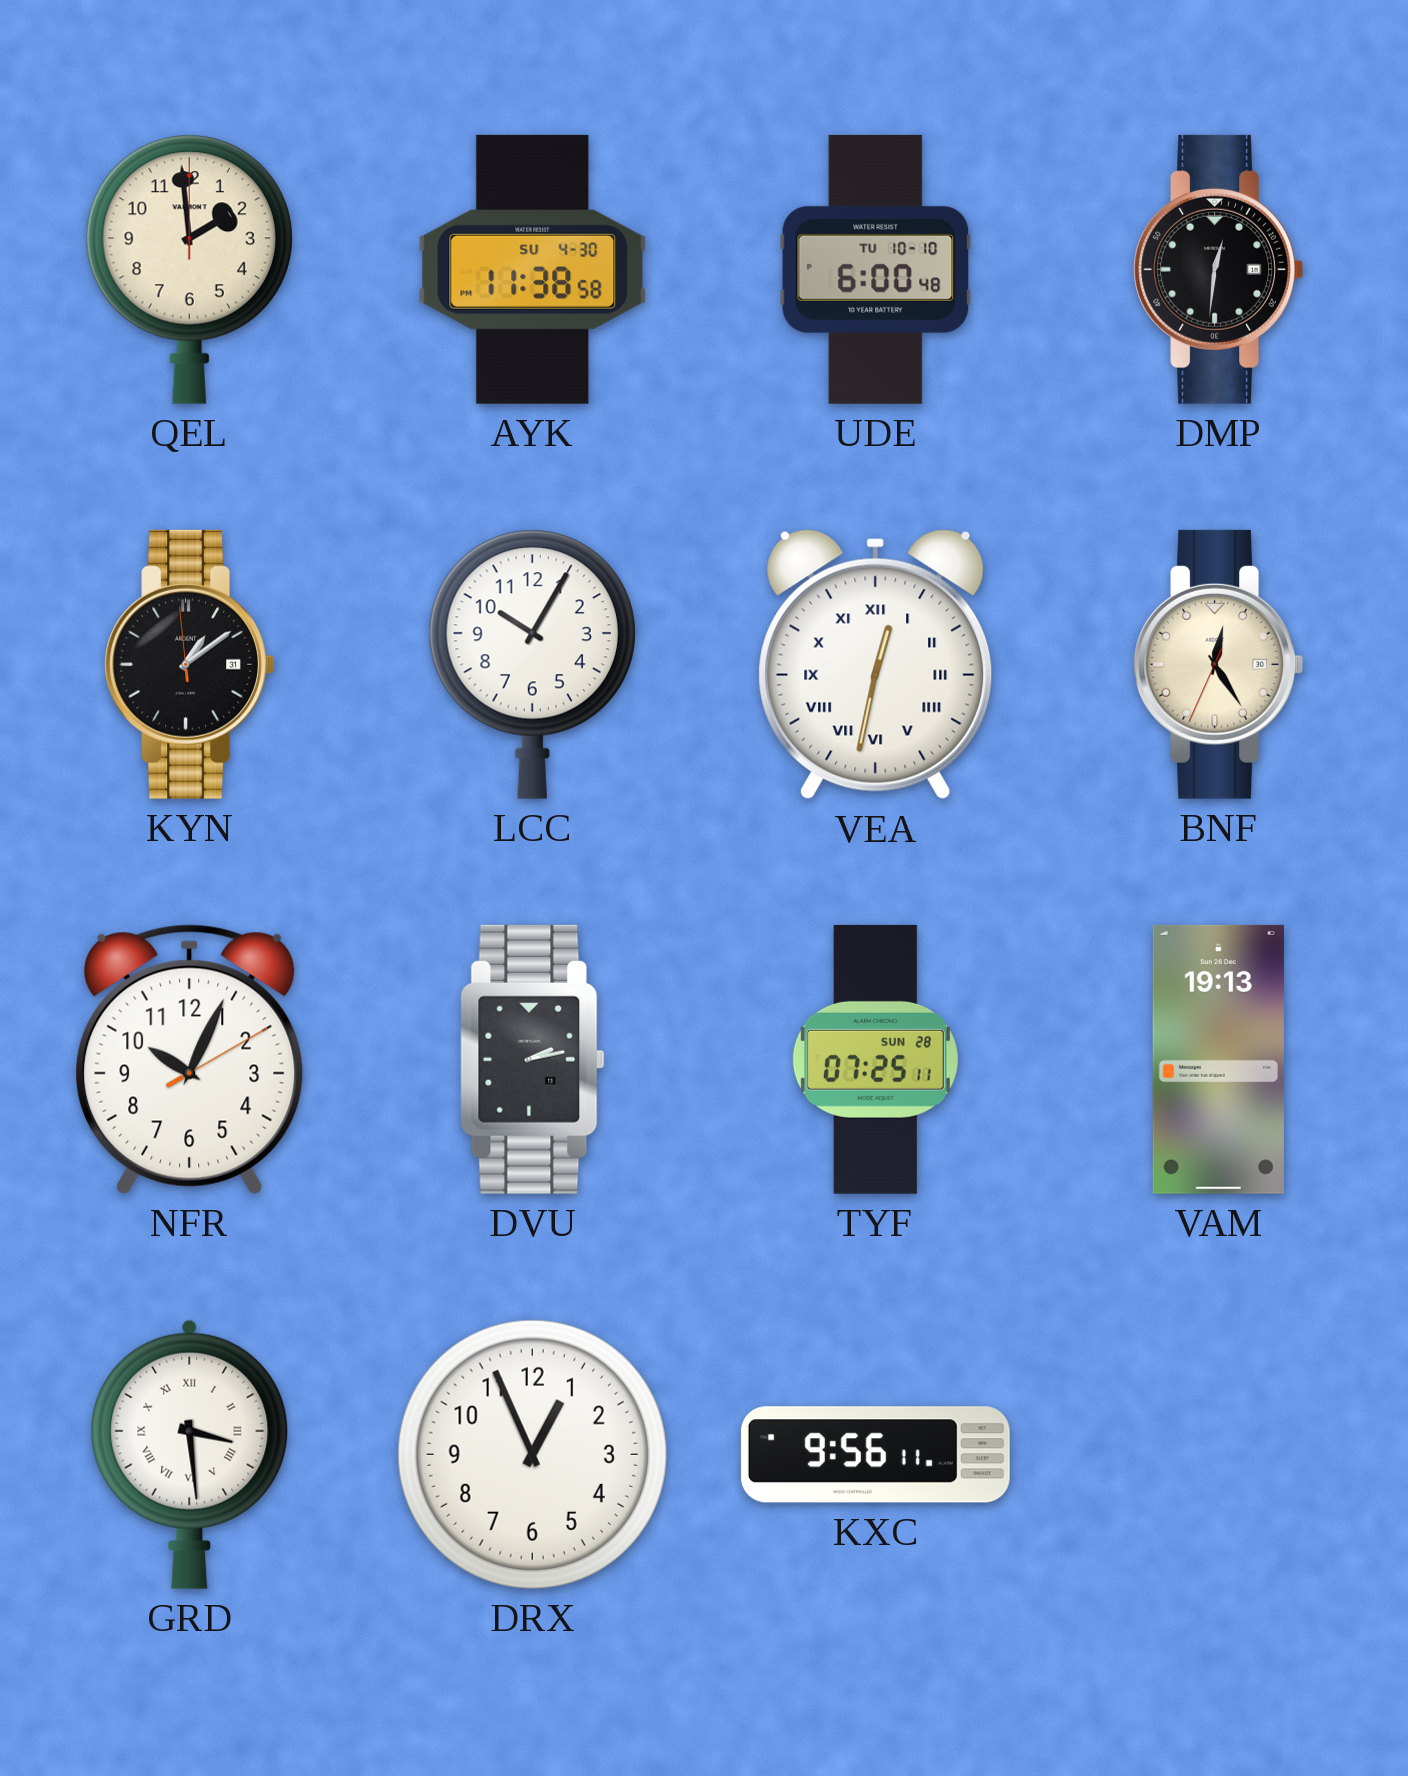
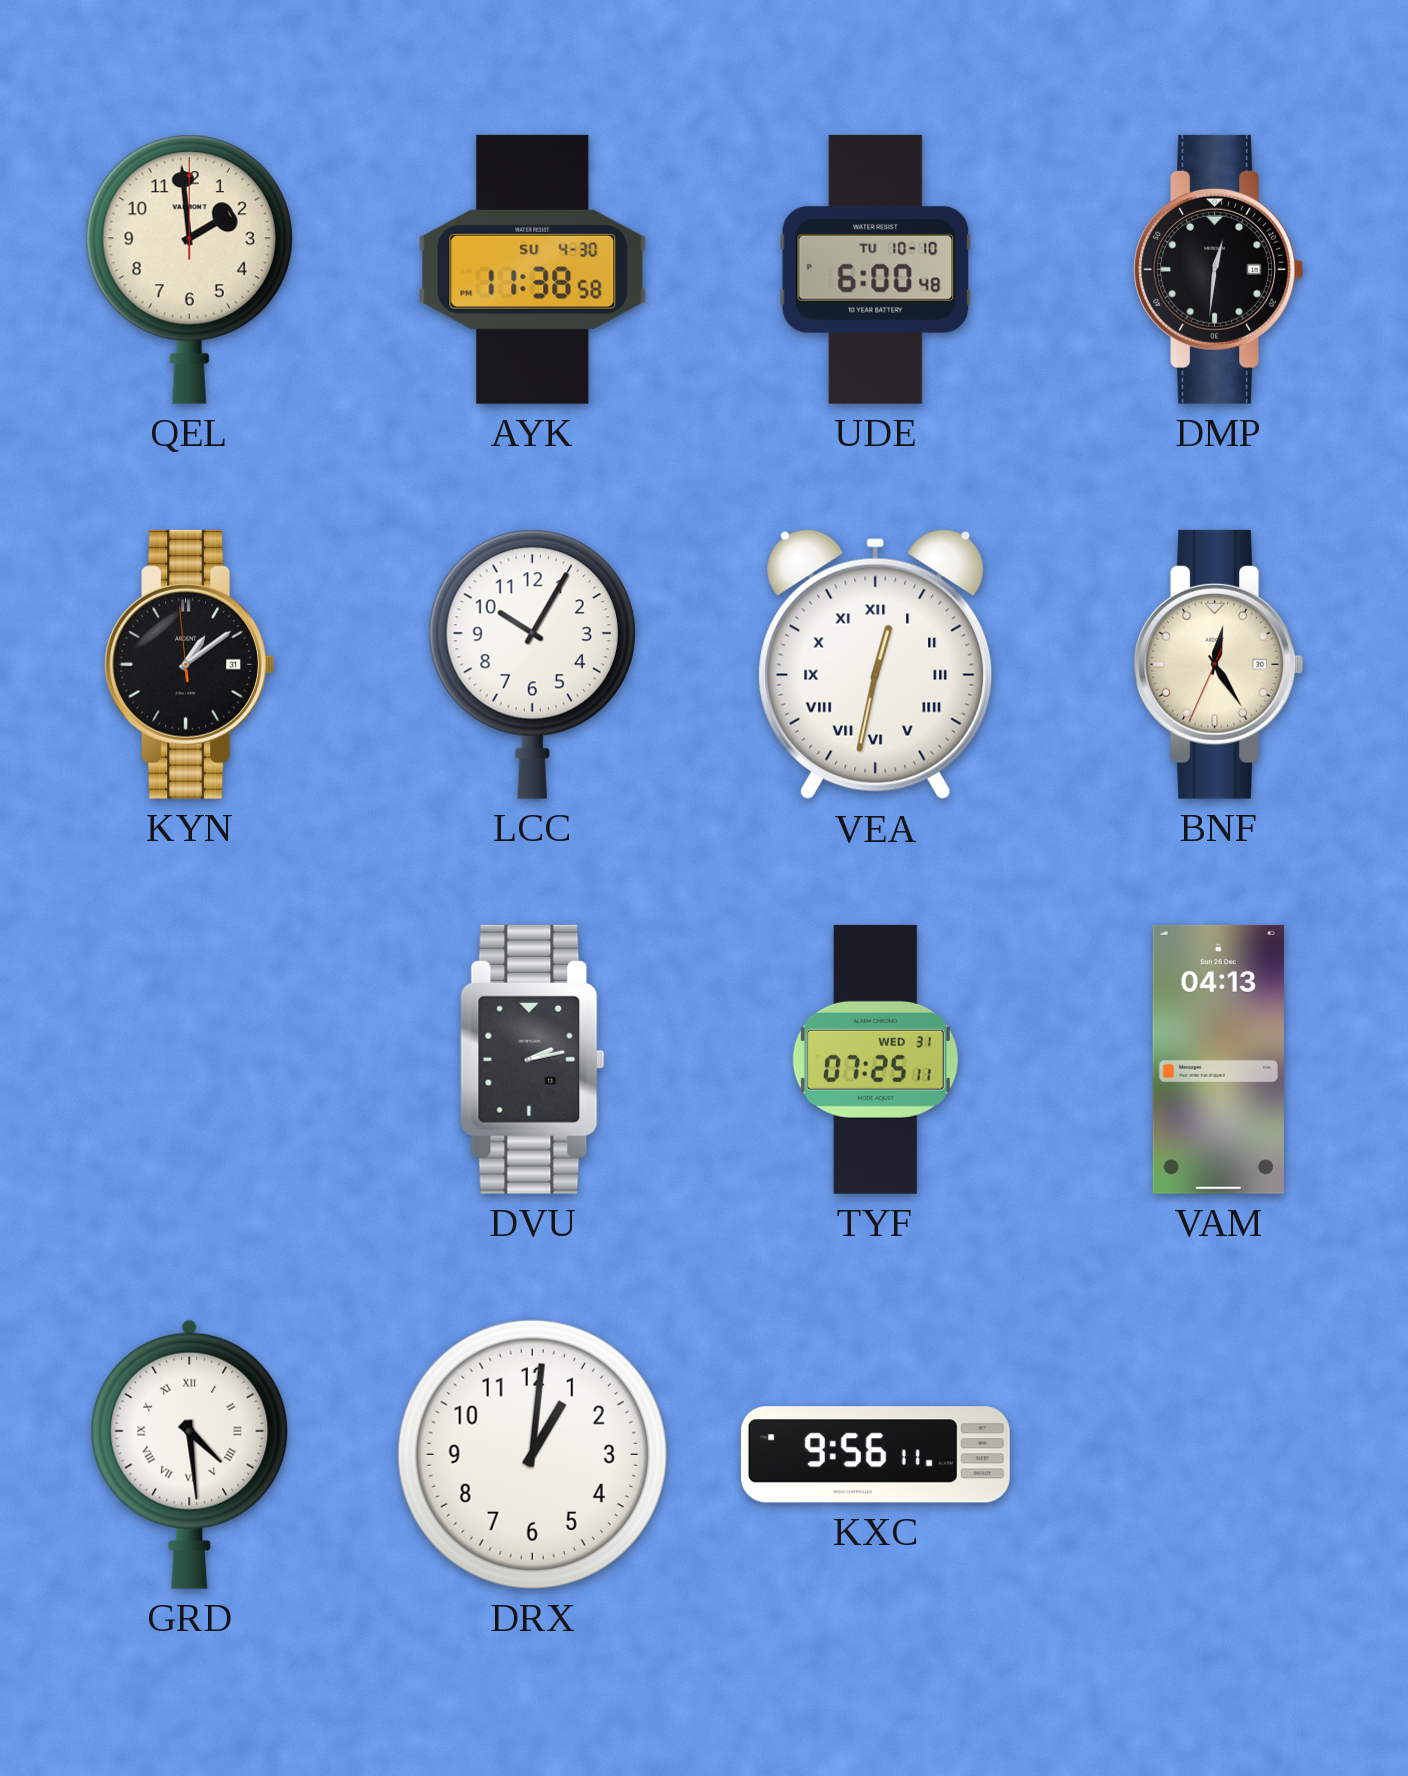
NFR: 10:04 -> none (190, 1059)
TYF date: SUN 28 -> WED 31 (875, 1059)
VAM: 19:13 -> 04:13 (1218, 1059)
GRD: 3:29 -> 4:29 (190, 1454)
DRX: 12:56 -> 1:01 (532, 1454)
